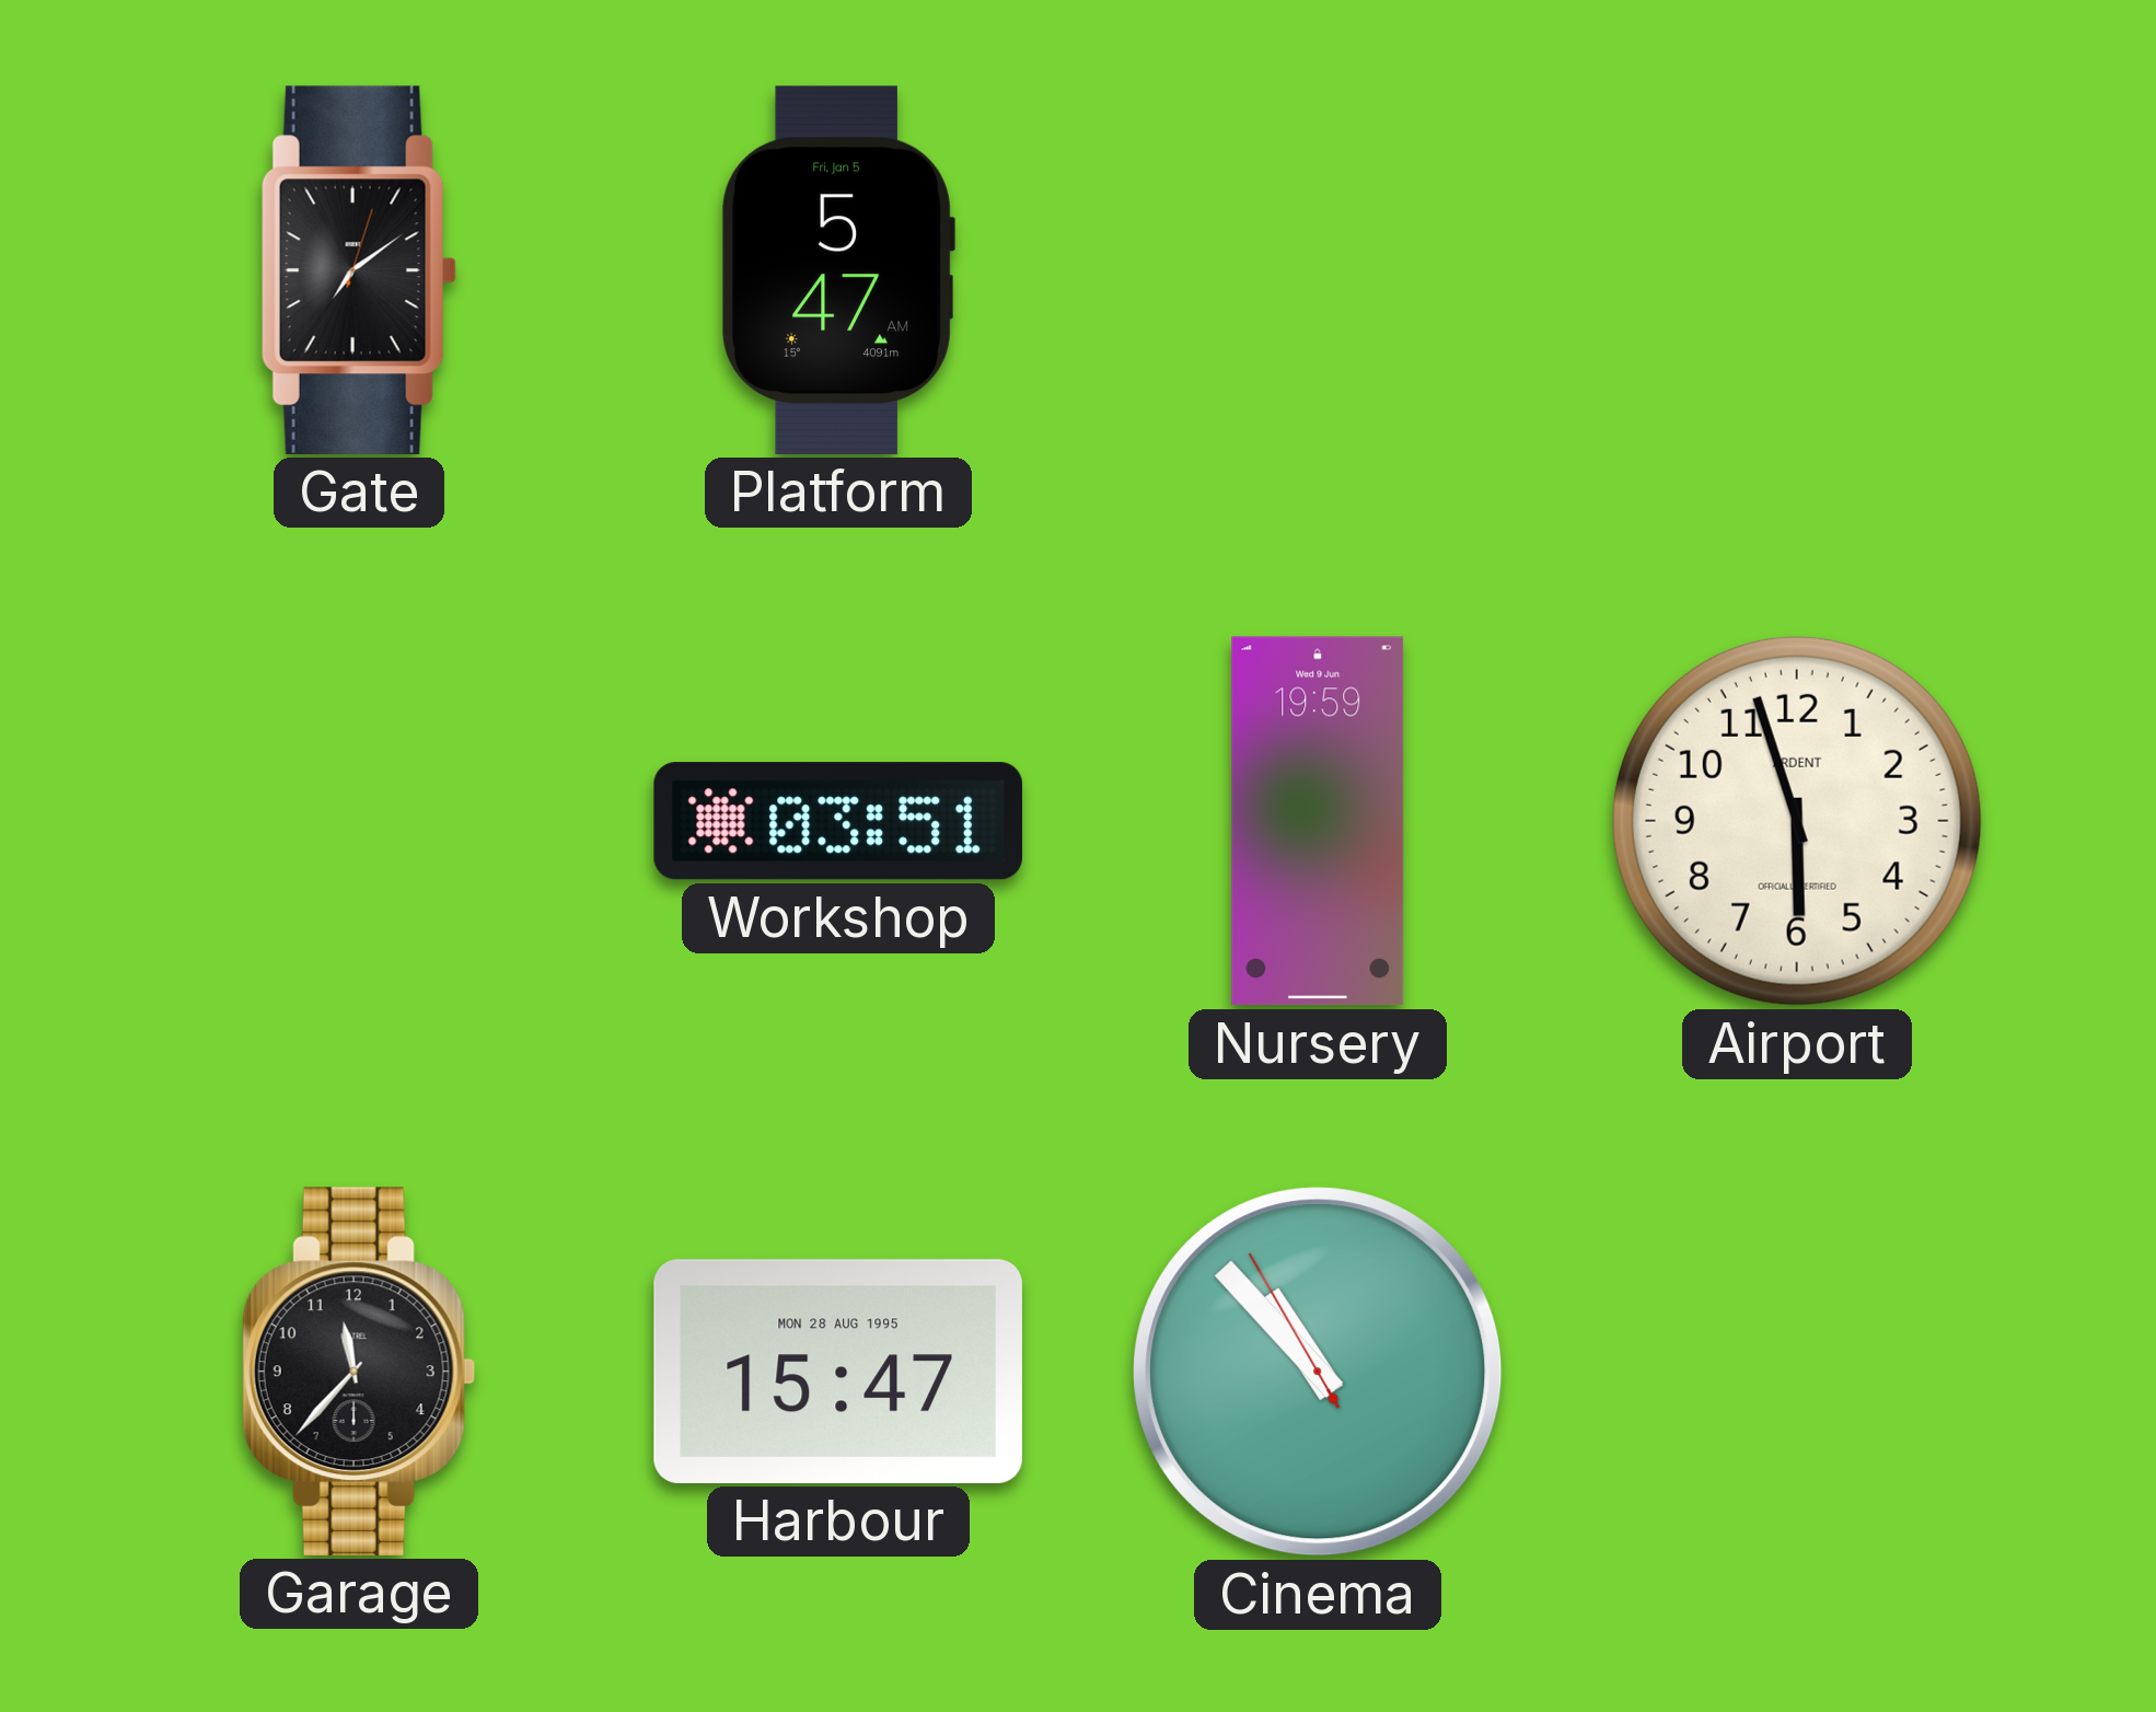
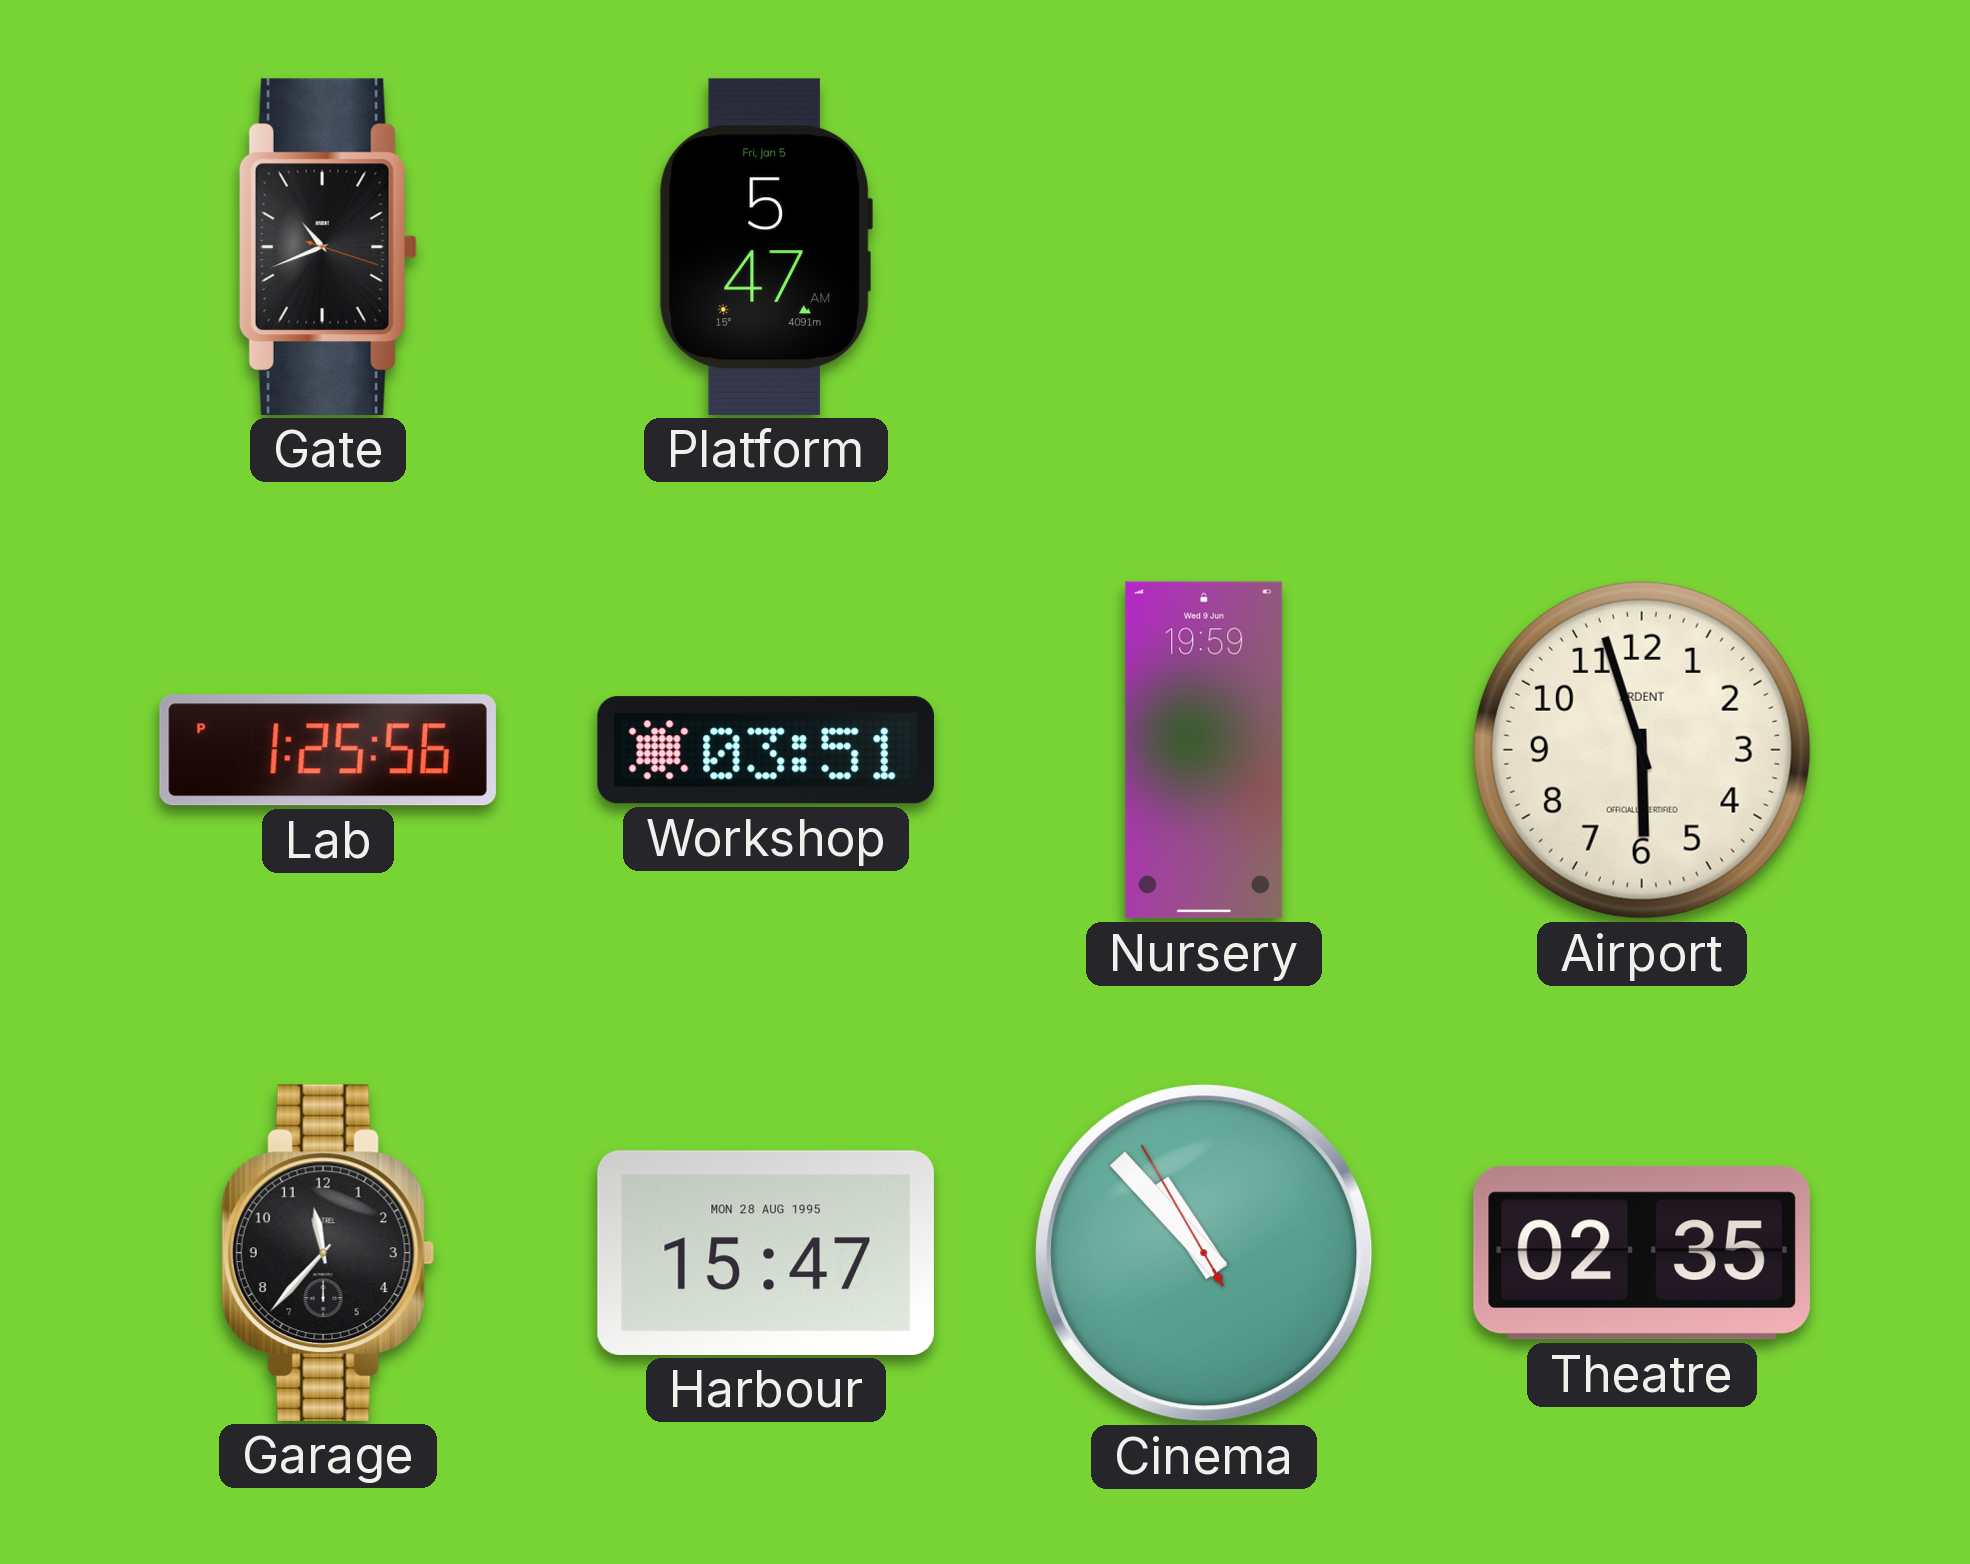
Gate: 7:09 -> 10:41 (328, 247)
Lab: none -> 1:25 (328, 750)
Theatre: none -> 02:35 (1642, 1253)
